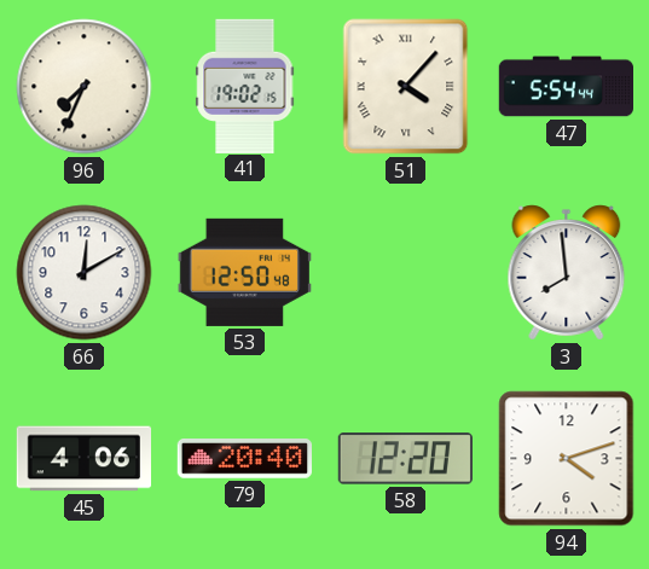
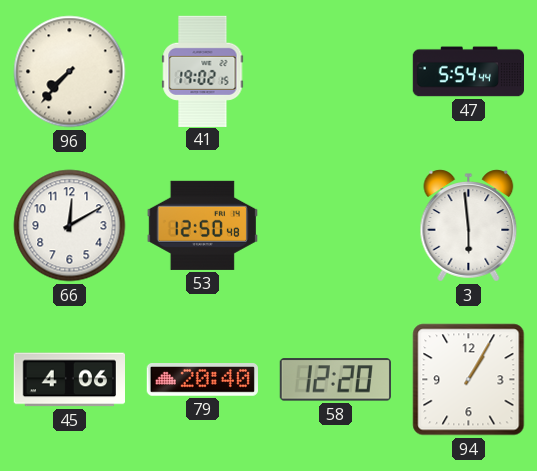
96: 7:34 -> 7:37 (70, 72)
51: 4:07 -> none (406, 87)
3: 7:59 -> 5:59 (469, 226)
94: 4:12 -> 1:05 (469, 380)
